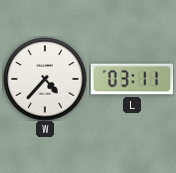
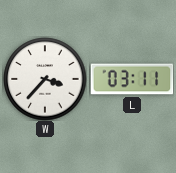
W: 4:37 -> 3:37 (45, 79)
